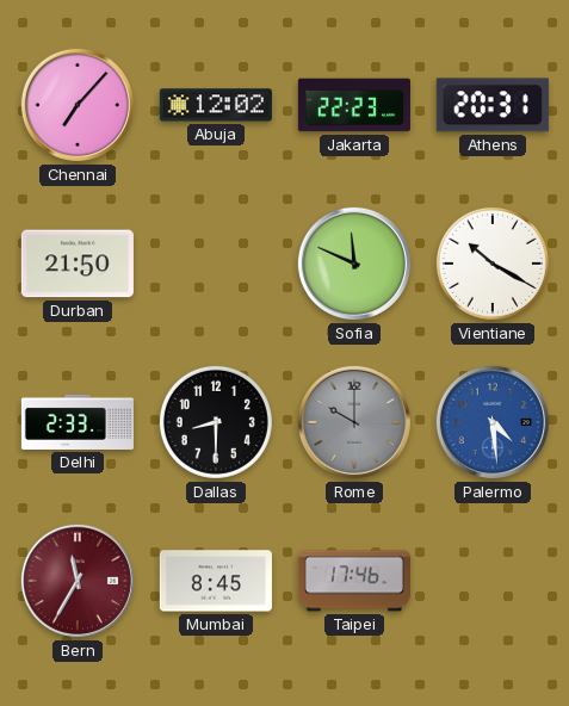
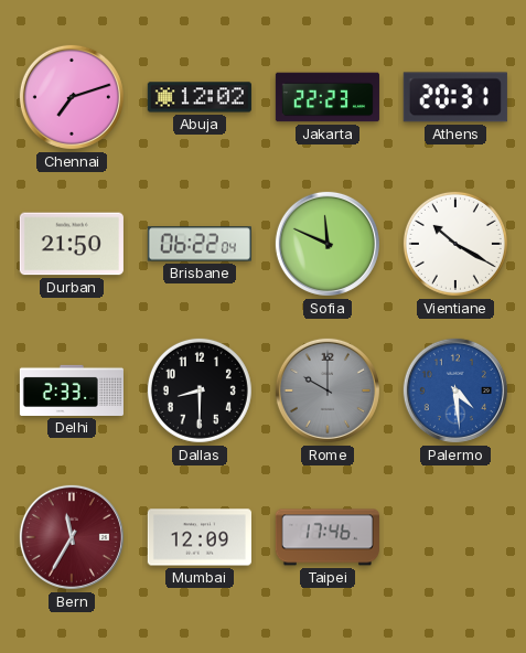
Chennai: 7:07 -> 7:12 (72, 97)
Brisbane: none -> 06:22 (200, 244)
Mumbai: 8:45 -> 12:09 (200, 537)
